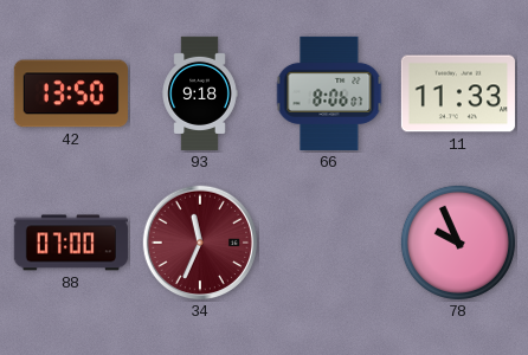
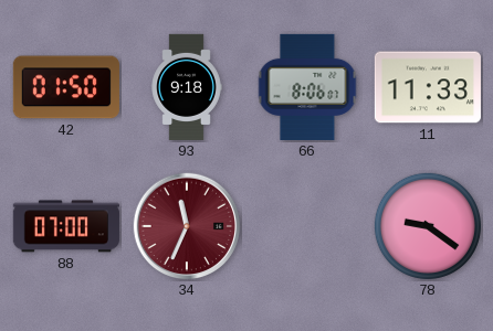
42: 13:50 -> 01:50 (66, 87)
78: 9:56 -> 9:21 (428, 226)
